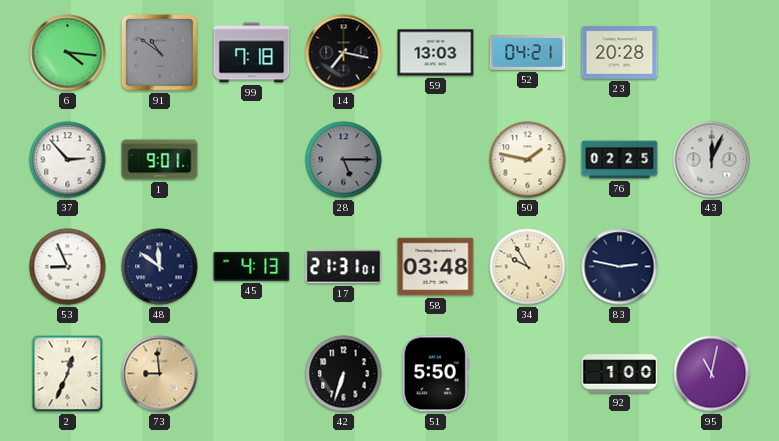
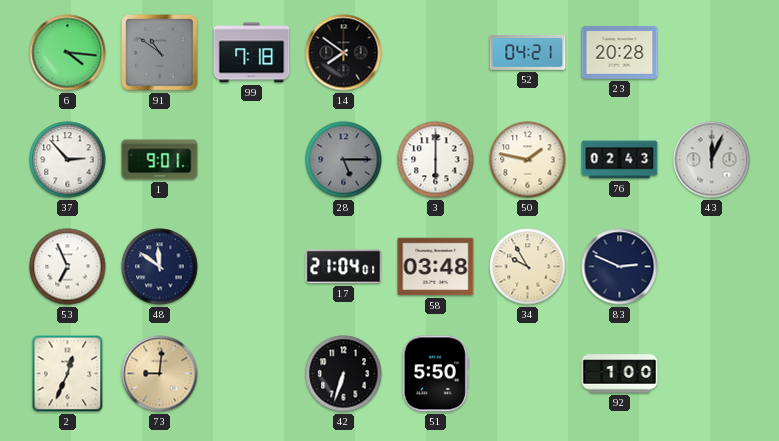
14: 7:17 -> 7:51 (344, 53)
59: 13:03 -> none (436, 53)
3: none -> 6:00 (436, 160)
76: 02:25 -> 02:43 (620, 160)
53: 8:56 -> 6:56 (68, 267)
45: 4:13 -> none (252, 266)
17: 21:31 -> 21:04 (344, 267)
83: 2:47 -> 2:49 (620, 267)
73: 8:59 -> 9:01 (160, 374)
95: 11:02 -> none (712, 374)
